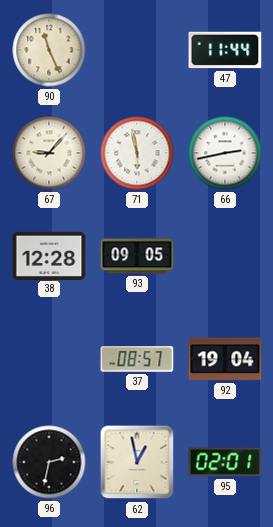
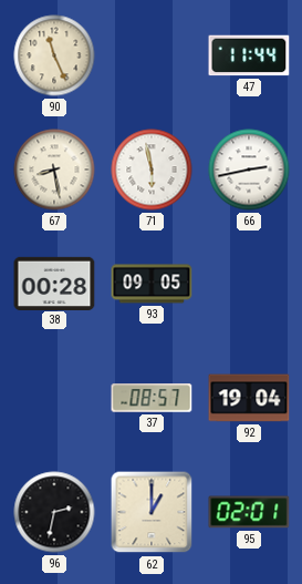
67: 9:07 -> 8:28 (54, 170)
38: 12:28 -> 00:28 (54, 283)
62: 12:58 -> 1:00 (152, 512)
